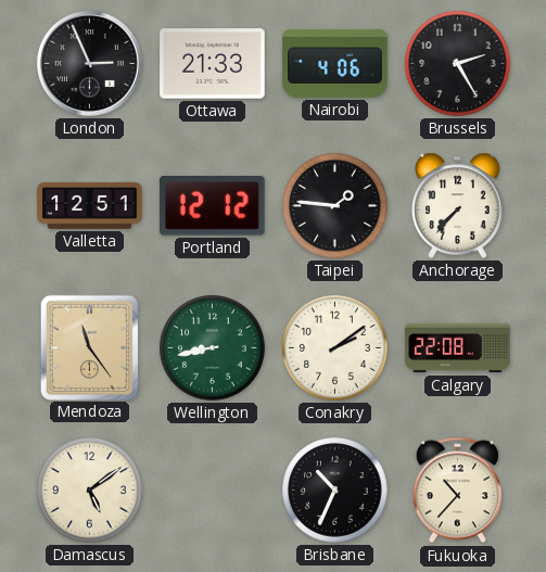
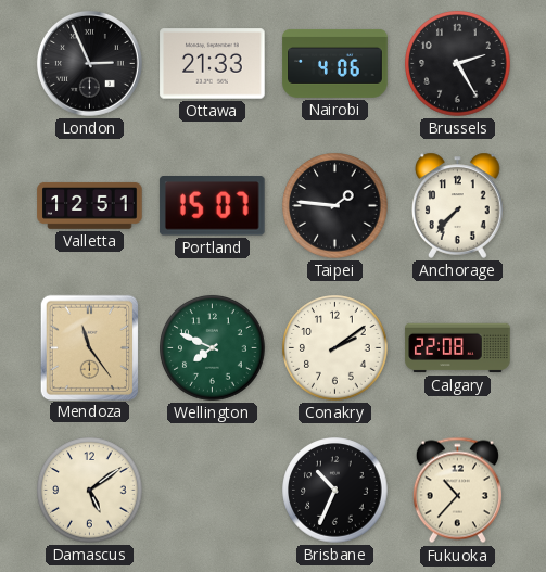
Portland: 12:12 -> 15:07 (212, 206)
Wellington: 8:43 -> 7:49 (213, 348)
